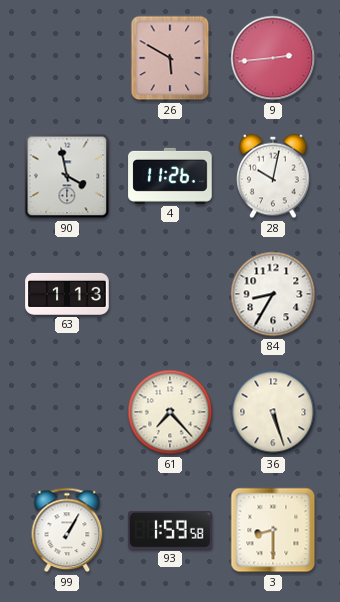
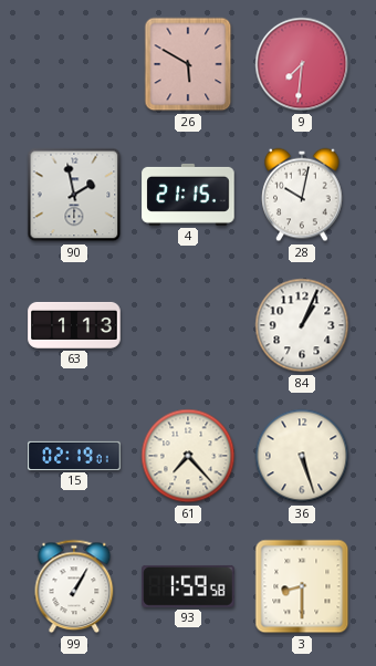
9: 2:44 -> 7:31 (302, 64)
90: 3:58 -> 1:58 (74, 195)
4: 11:26 -> 21:15 (188, 195)
84: 8:35 -> 1:04 (302, 325)
15: none -> 02:19 (74, 456)
